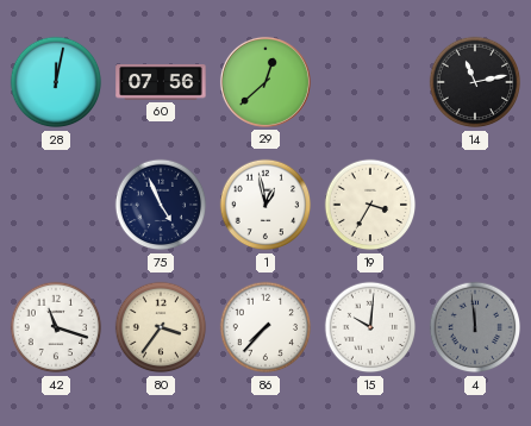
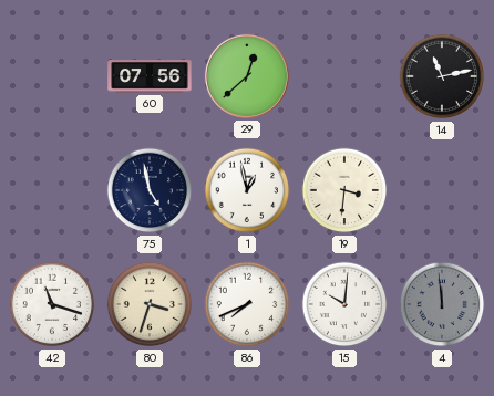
28: 12:02 -> none (56, 82)
75: 4:56 -> 4:58 (150, 190)
19: 3:35 -> 3:31 (344, 190)
80: 3:36 -> 3:33 (150, 304)
86: 7:37 -> 7:41 (247, 304)
